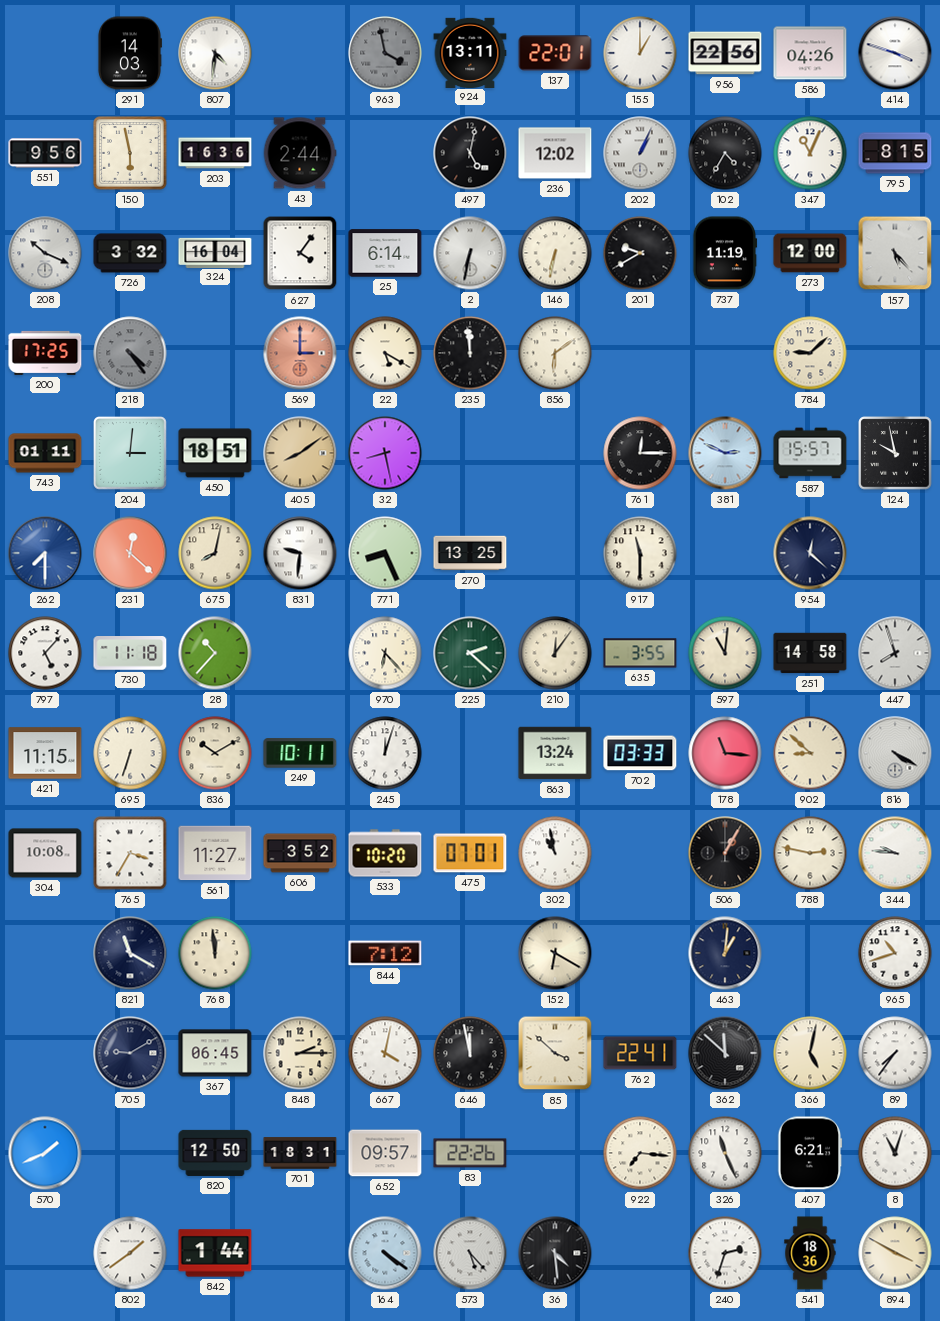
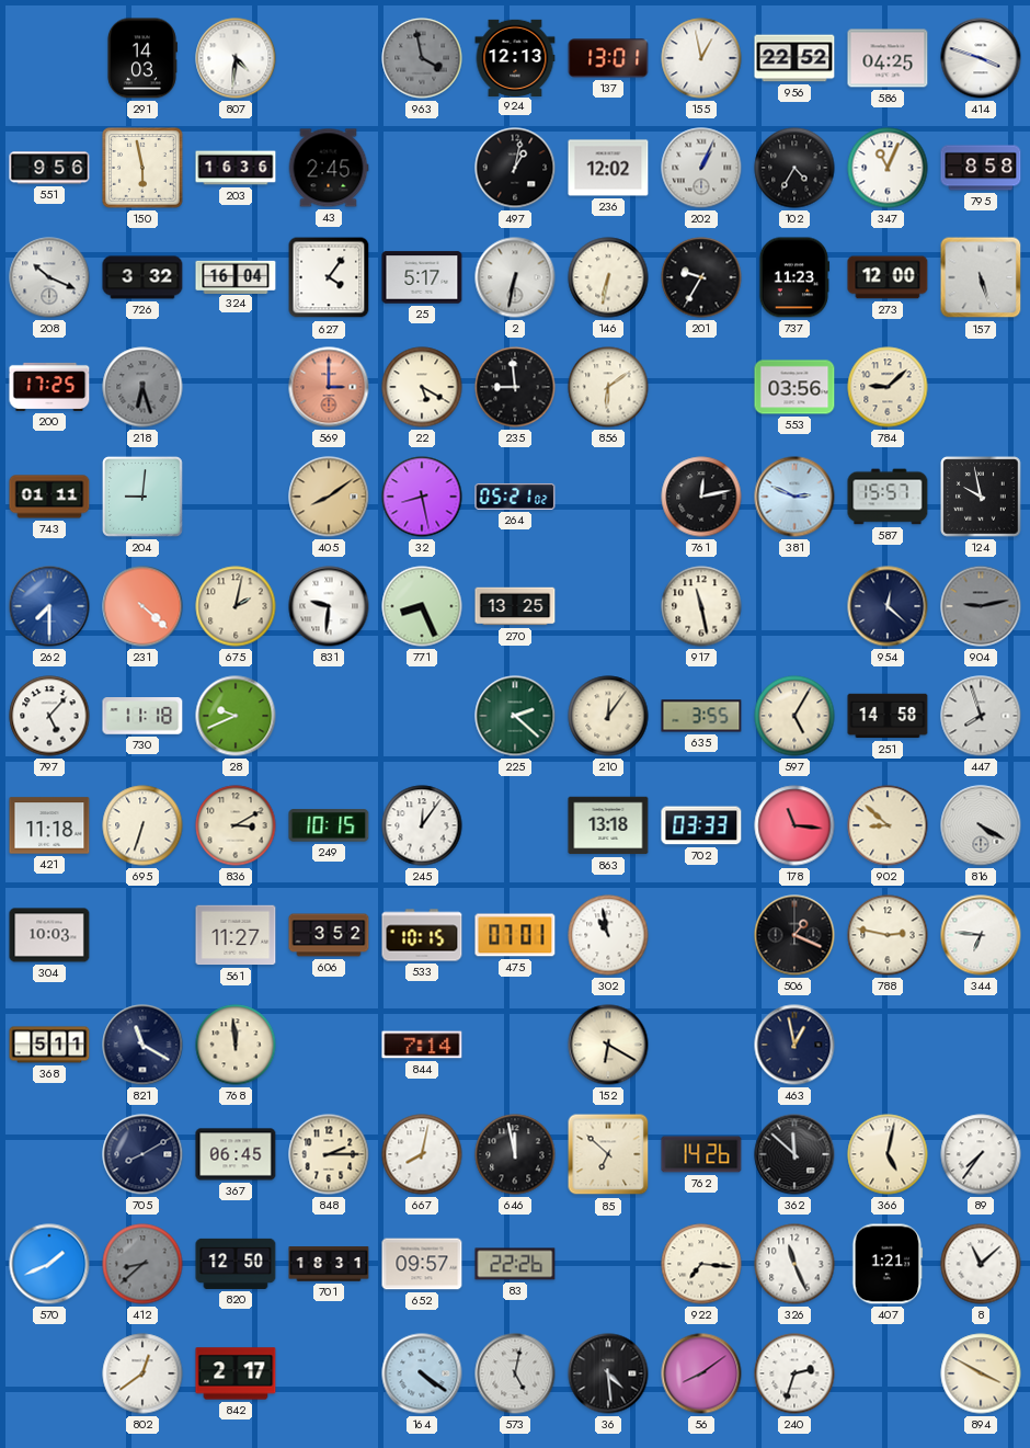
924: 13:11 -> 12:13 (515, 57)
137: 22:01 -> 13:01 (608, 58)
155: 1:00 -> 12:58 (701, 58)
956: 22:56 -> 22:52 (794, 58)
586: 04:26 -> 04:25 (888, 58)
43: 2:44 -> 2:45 (329, 168)
497: 5:02 -> 1:02 (515, 168)
795: 8:15 -> 8:58 (981, 168)
25: 6:14 -> 5:17 (422, 277)
201: 9:40 -> 9:35 (701, 277)
737: 11:19 -> 11:23 (794, 277)
157: 5:23 -> 5:27 (981, 277)
218: 4:24 -> 6:27 (142, 387)
235: 11:59 -> 8:59 (515, 387)
553: none -> 03:56 (794, 387)
204: 3:01 -> 9:01 (144, 498)
450: 18:51 -> none (215, 453)
264: none -> 05:21 (515, 497)
761: 12:15 -> 12:13 (701, 497)
231: 12:22 -> 4:22 (142, 606)
675: 8:02 -> 2:02 (236, 606)
917: 11:30 -> 11:28 (701, 606)
904: none -> 9:13 (981, 606)
28: 10:37 -> 9:41 (236, 716)
970: 6:23 -> none (385, 653)
597: 11:01 -> 5:05 (794, 716)
421: 11:15 -> 11:18 (49, 825)
836: 10:10 -> 3:10 (236, 825)
249: 10:11 -> 10:15 (329, 825)
245: 12:03 -> 12:06 (422, 825)
863: 13:24 -> 13:18 (608, 825)
304: 10:08 -> 10:03 (49, 935)
765: 3:35 -> none (130, 853)
533: 10:20 -> 10:15 (422, 935)
506: 1:05 -> 1:19 (794, 935)
344: 9:46 -> 6:46 (981, 935)
368: none -> 5:11 (49, 1045)
844: 7:12 -> 7:14 (422, 1045)
463: 1:01 -> 12:58 (794, 1045)
965: 10:42 -> none (895, 953)
705: 9:10 -> 8:10 (142, 1154)
667: 4:02 -> 8:02 (422, 1154)
85: 3:52 -> 6:52 (608, 1154)
762: 22:41 -> 14:26 (701, 1154)
412: none -> 8:38 (142, 1264)
407: 6:21 -> 1:21 (888, 1264)
8: 11:03 -> 11:08 (981, 1264)
802: 1:39 -> 12:39 (142, 1373)
842: 1:44 -> 2:17 (236, 1373)
573: 5:23 -> 5:02 (515, 1373)
56: none -> 8:09 (701, 1373)
541: 18:36 -> none (810, 1253)
